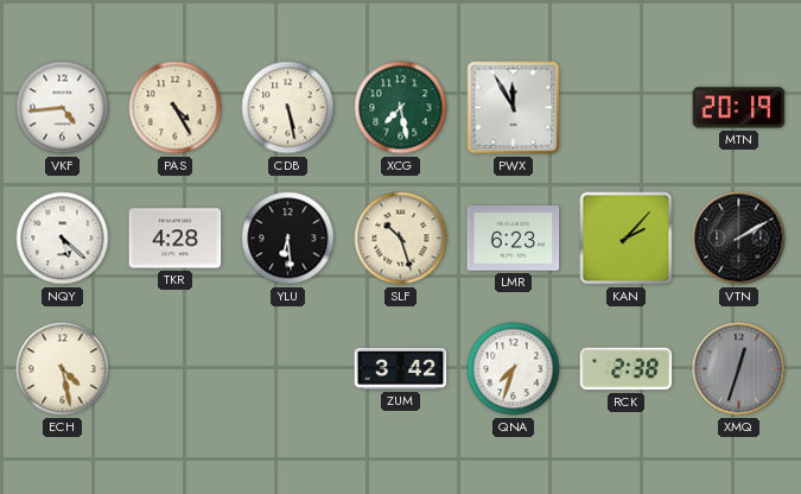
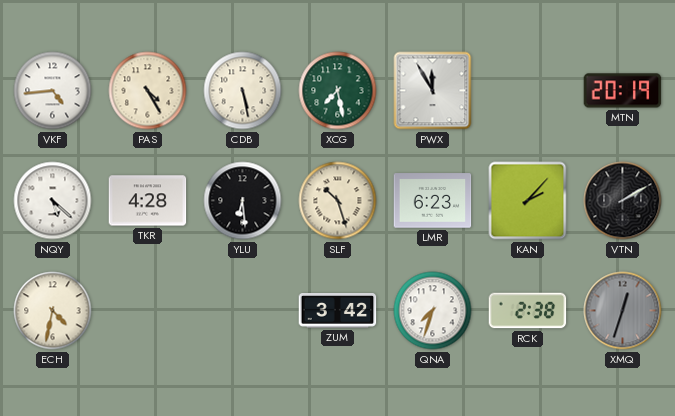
ECH: 4:28 -> 4:32 (53, 311)
